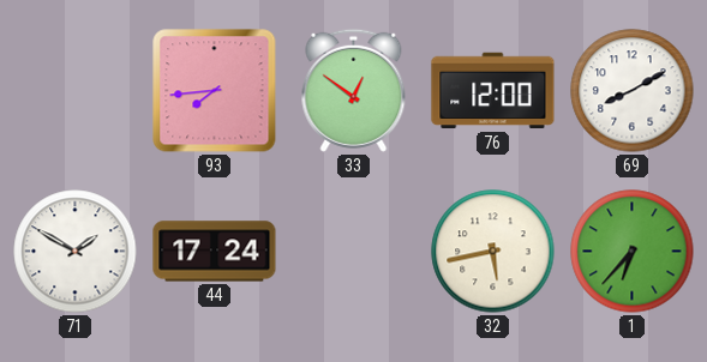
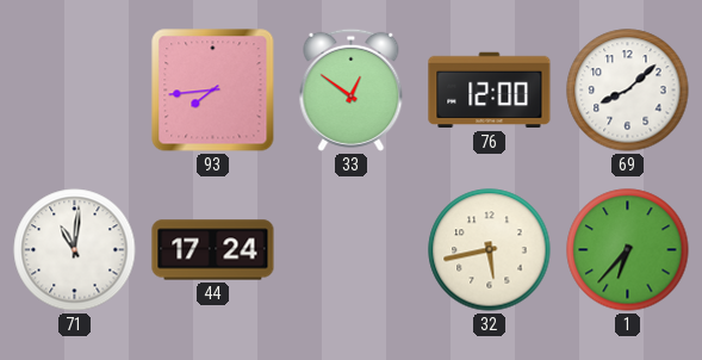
69: 8:10 -> 8:08 (628, 91)
71: 1:50 -> 11:01 (75, 250)
